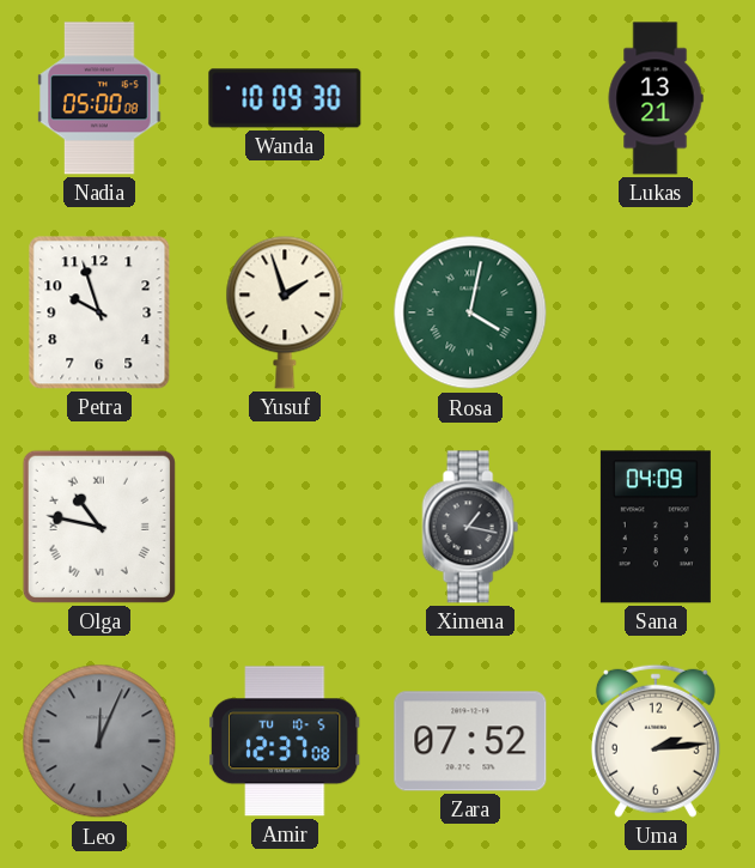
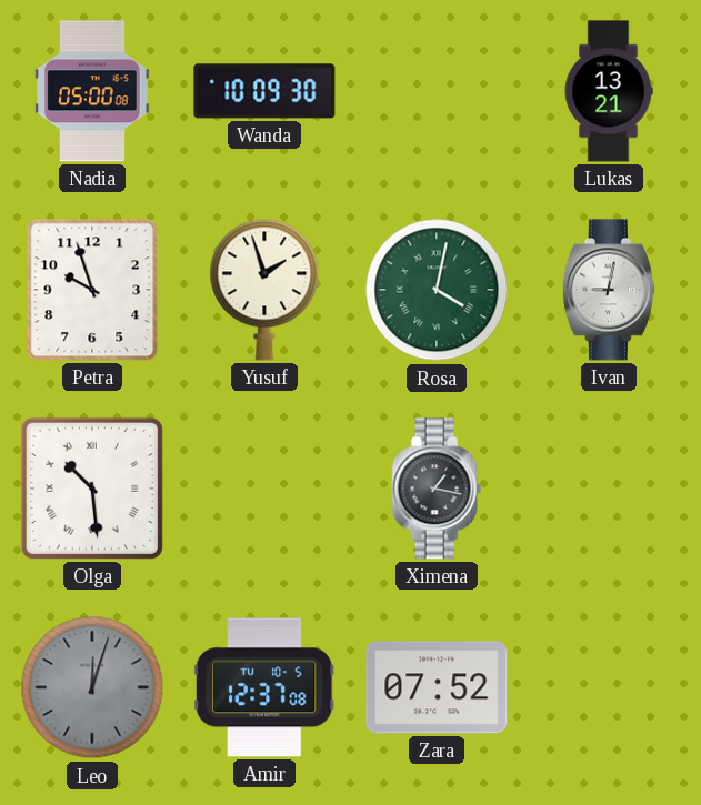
Ivan: none -> 9:02 (609, 290)
Olga: 10:47 -> 10:29 (92, 489)
Sana: 04:09 -> none (656, 527)
Leo: 12:04 -> 12:03 (92, 687)
Uma: 2:14 -> none (656, 741)
